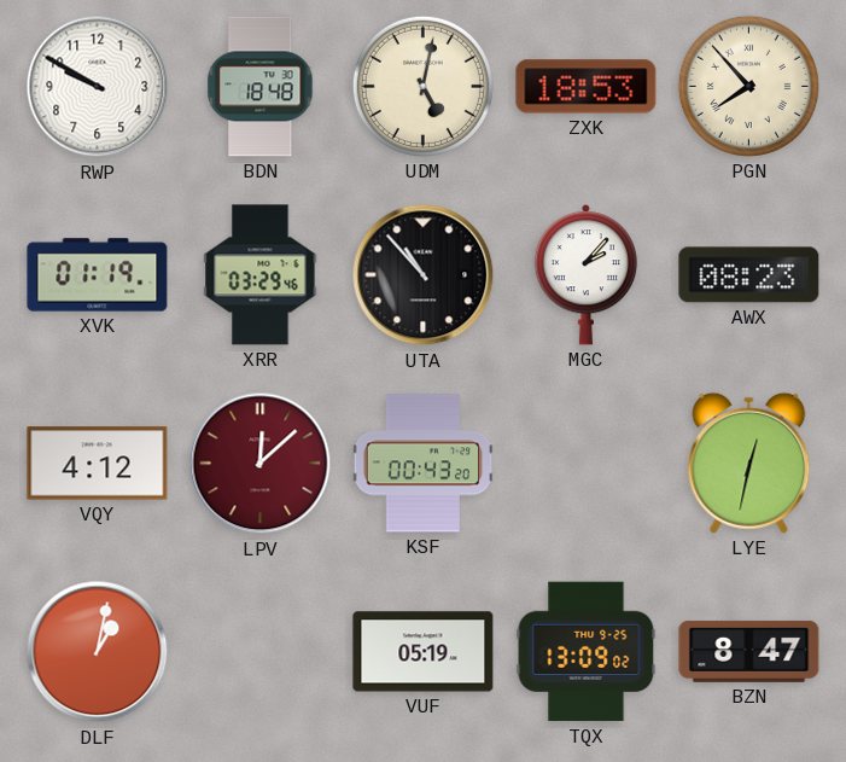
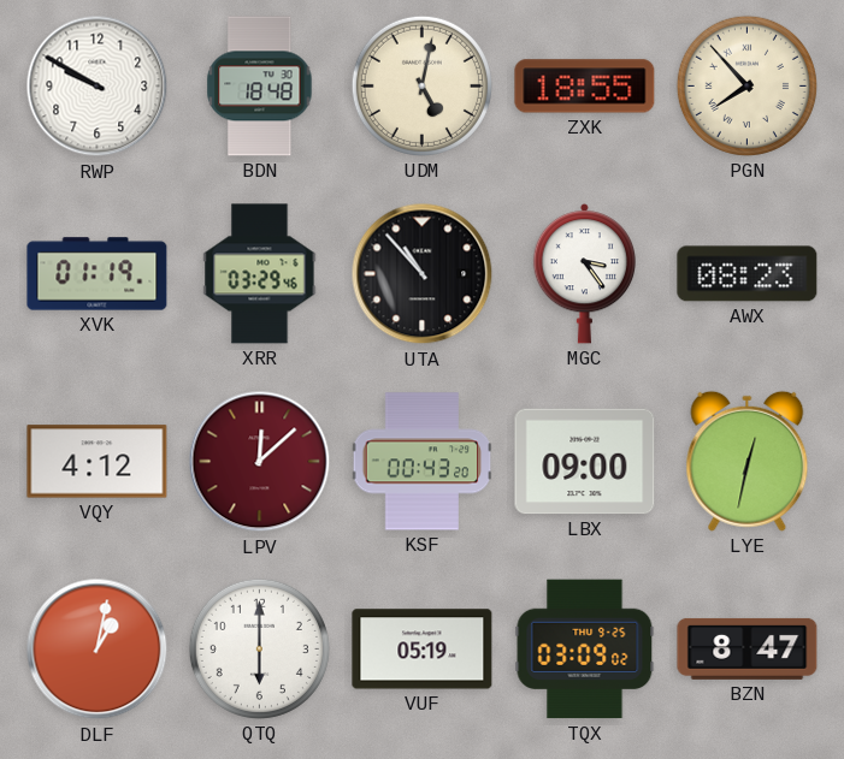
ZXK: 18:53 -> 18:55 (585, 87)
MGC: 2:07 -> 3:24 (584, 274)
LBX: none -> 09:00 (585, 462)
QTQ: none -> 6:00 (259, 648)
TQX: 13:09 -> 03:09 (585, 650)
